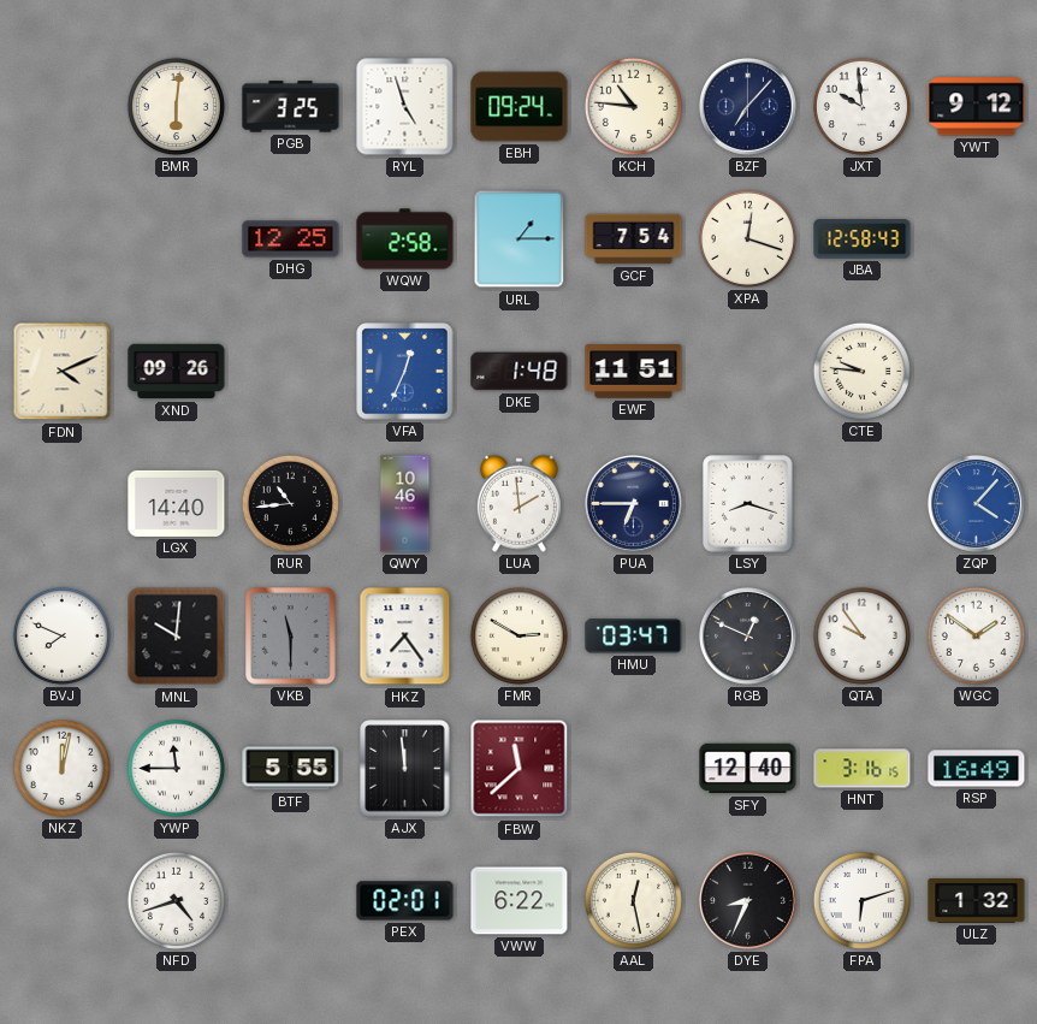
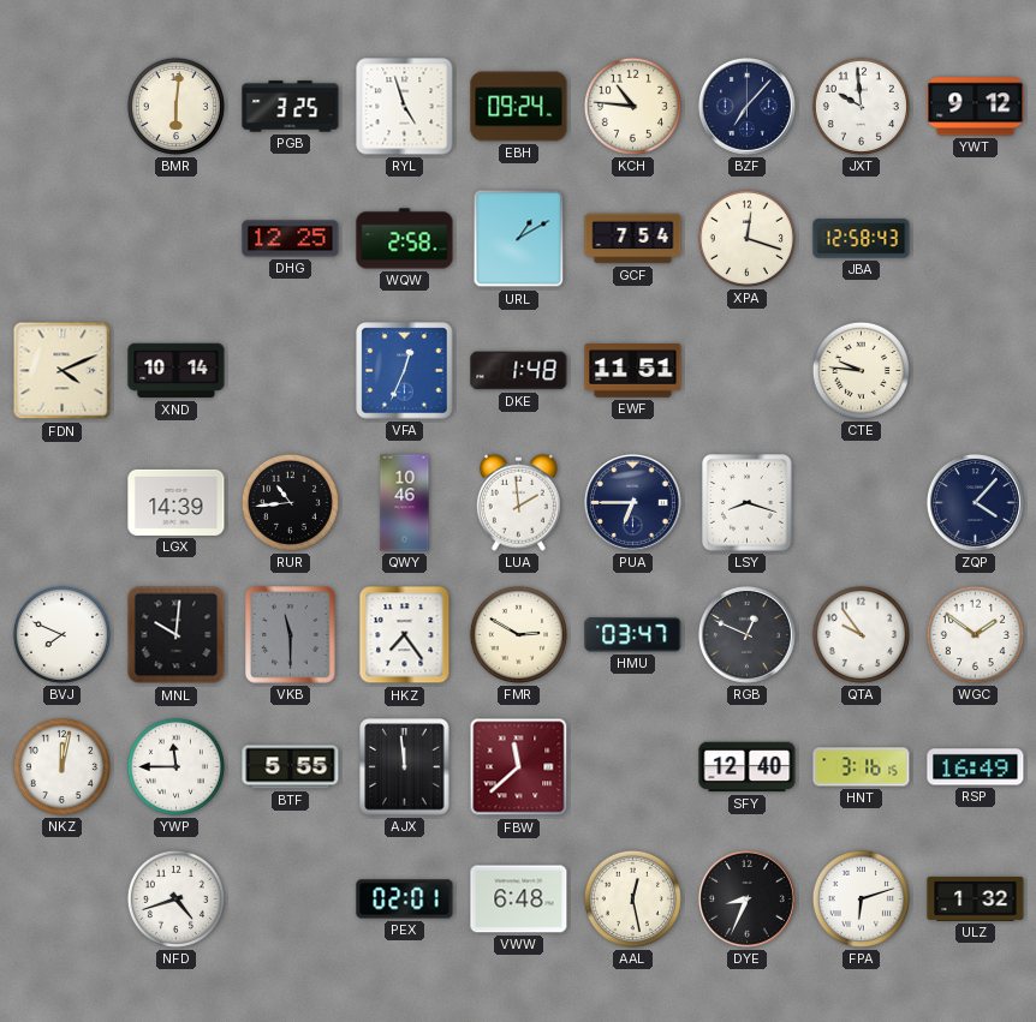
URL: 1:15 -> 1:10 (519, 239)
XND: 09:26 -> 10:14 (177, 371)
LGX: 14:40 -> 14:39 (177, 502)
ZQP dial: blue -> navy (975, 502)
VWW: 6:22 -> 6:48 (519, 900)
